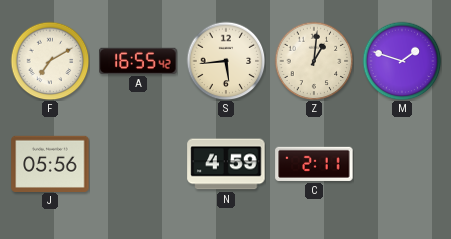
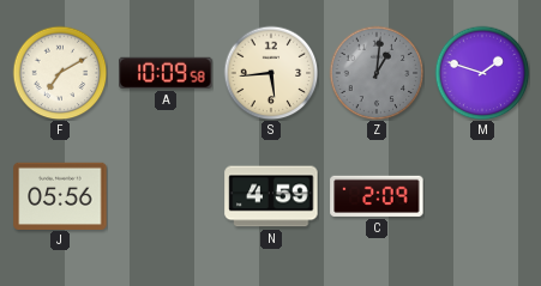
A: 16:55 -> 10:09 (166, 73)
Z dial: cream -> grey (377, 73)
C: 2:11 -> 2:09 (377, 196)
